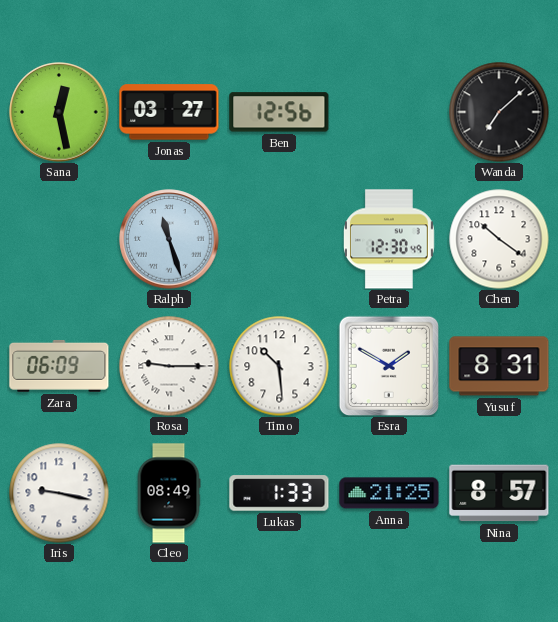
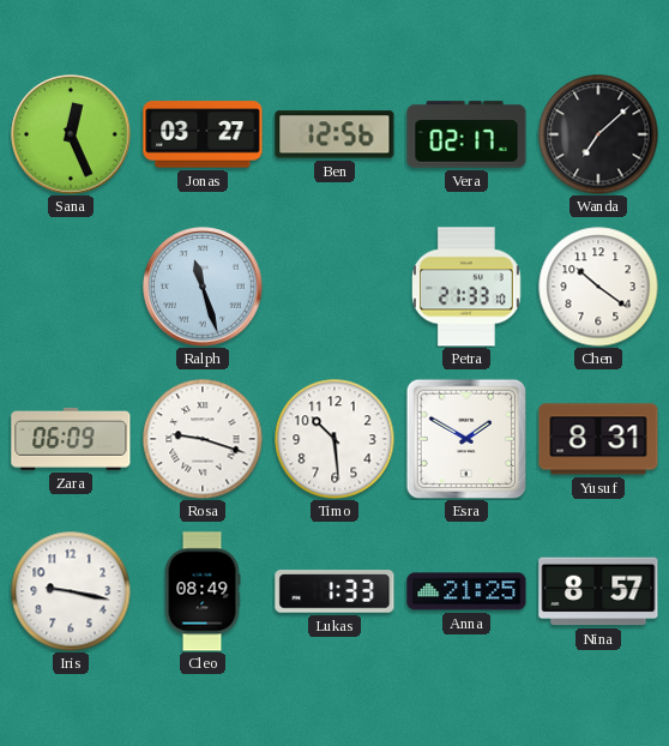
Sana: 12:28 -> 12:26 (71, 134)
Vera: none -> 02:17 (466, 134)
Petra: 12:30 -> 21:33 (466, 287)
Rosa: 9:15 -> 9:18 (203, 439)
